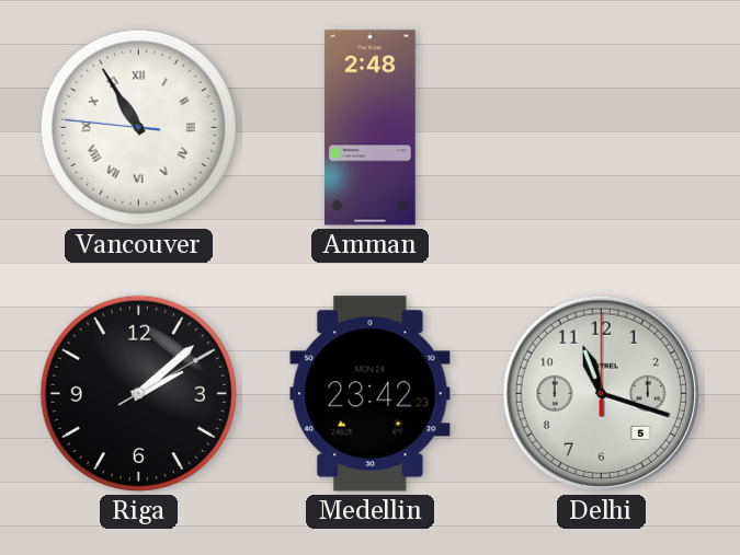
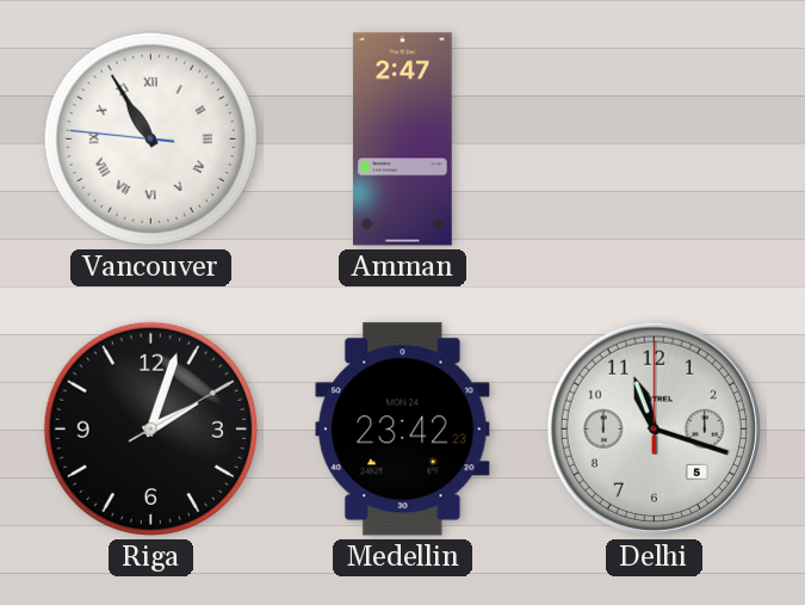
Amman: 2:48 -> 2:47 (402, 140)
Riga: 2:08 -> 2:03 (150, 428)
